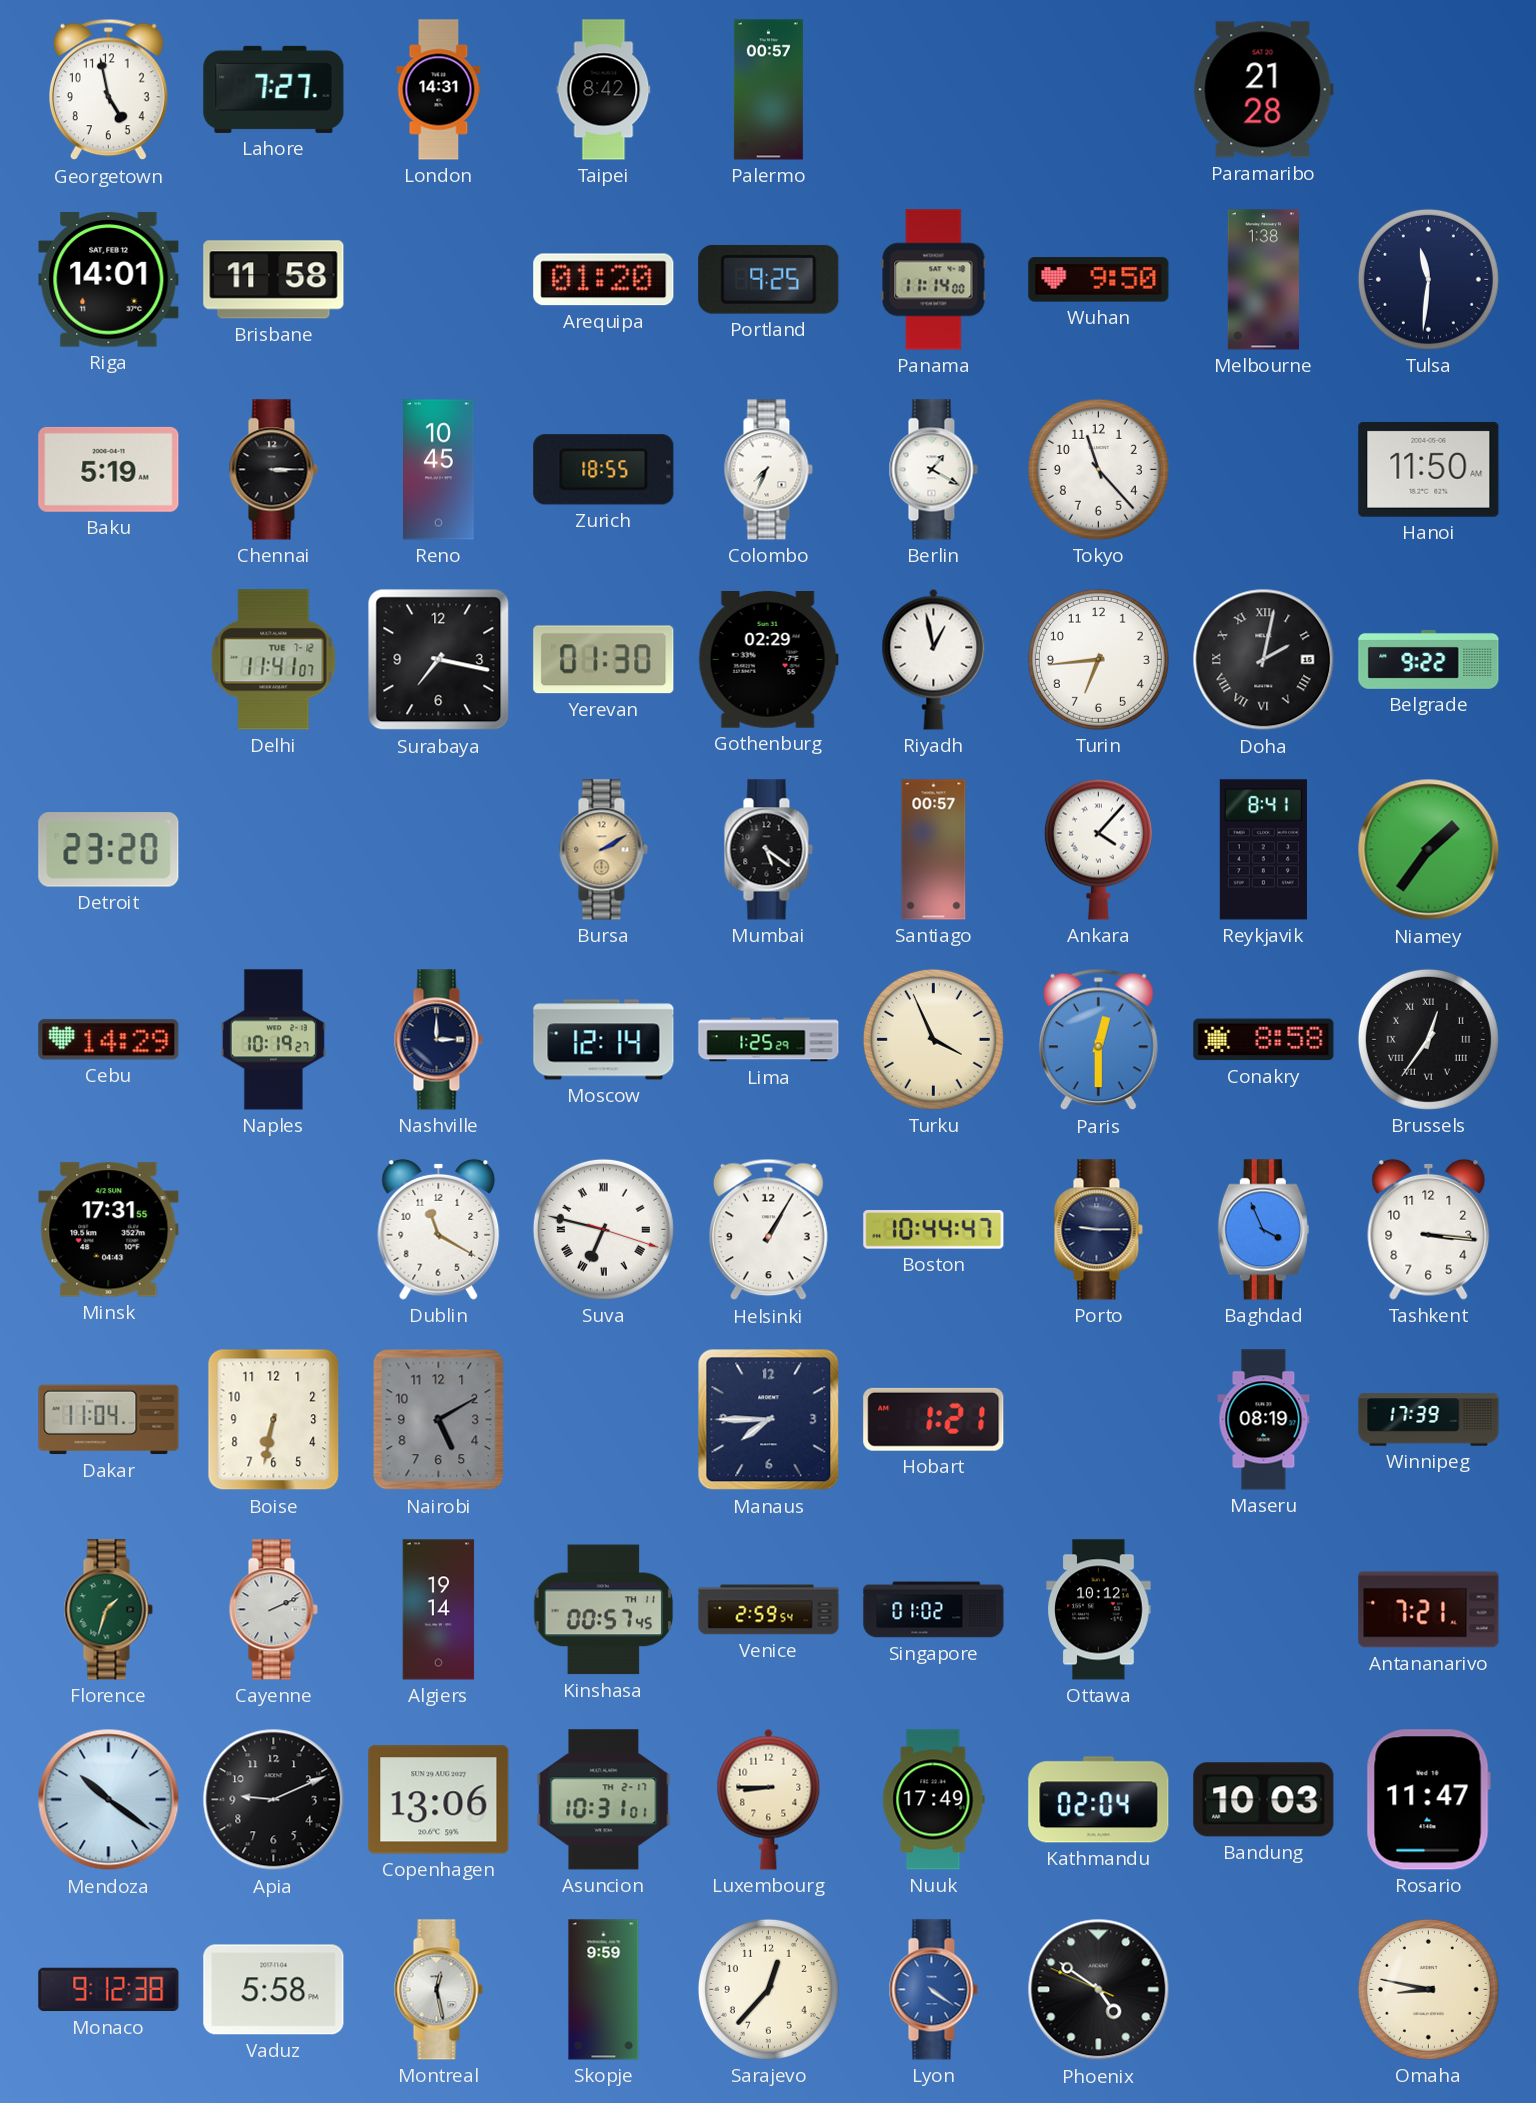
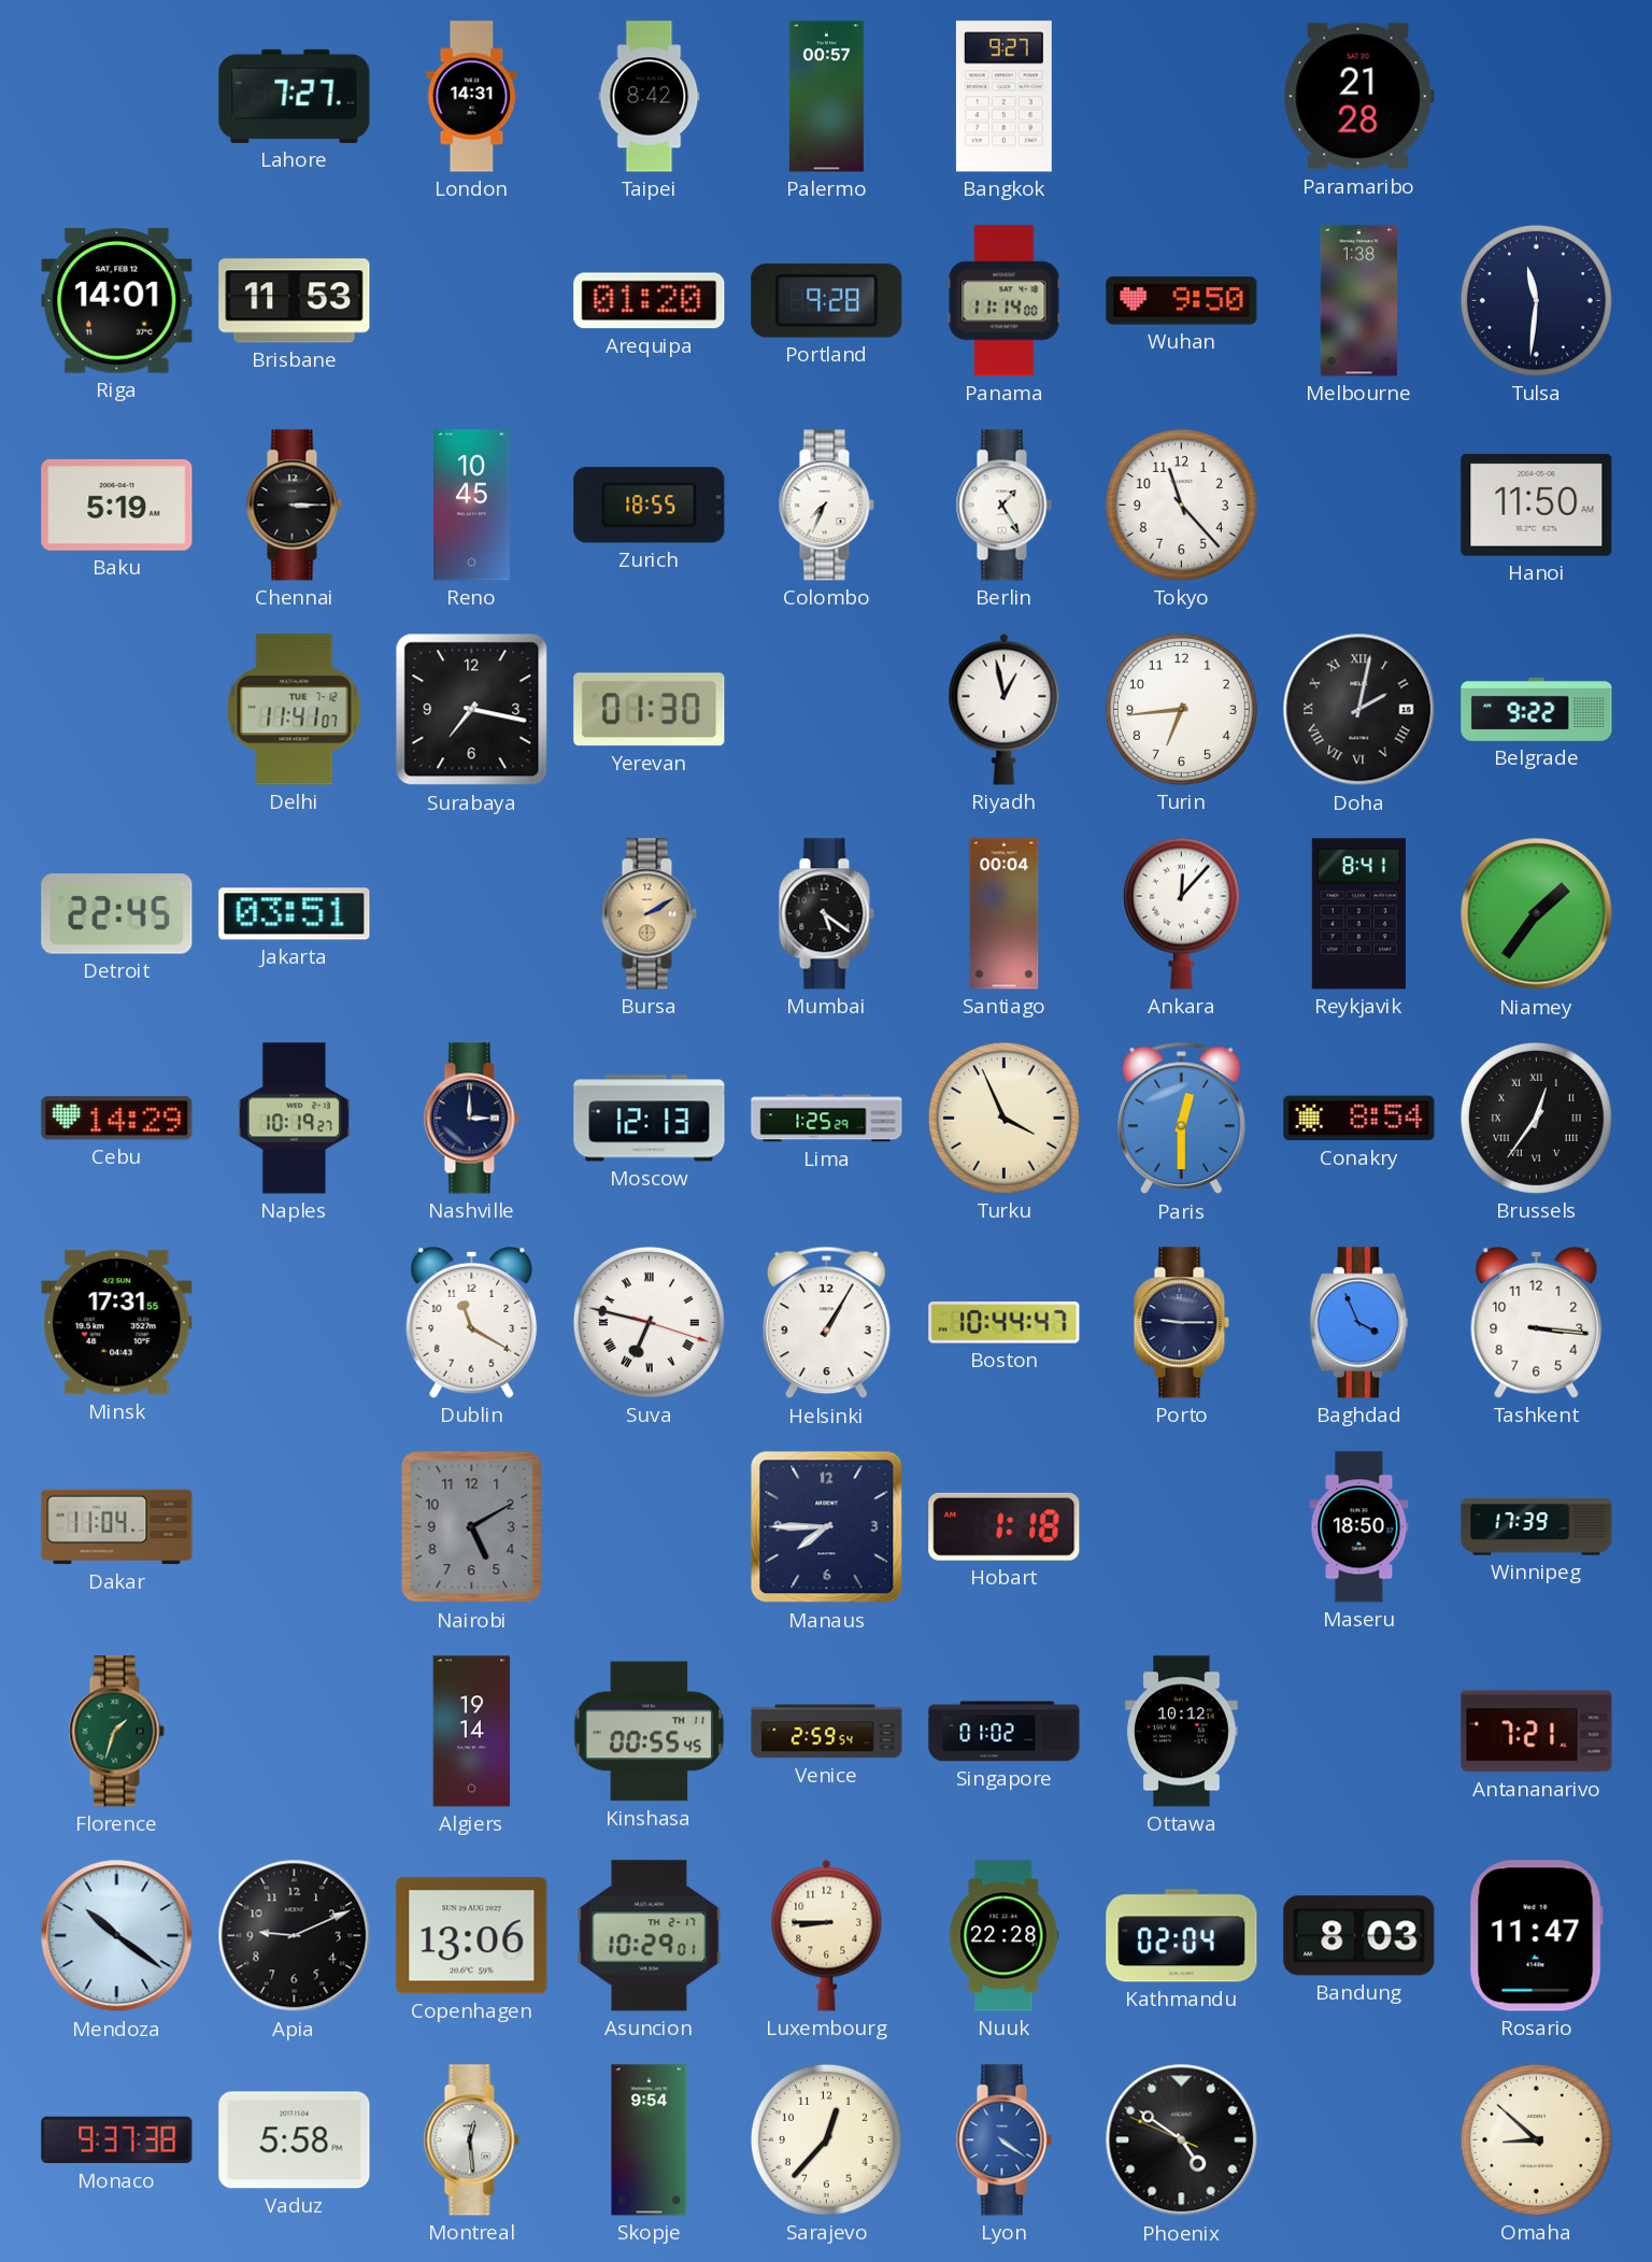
Georgetown: 4:58 -> none (109, 90)
Bangkok: none -> 9:27 (1003, 97)
Brisbane: 11:58 -> 11:53 (295, 301)
Portland: 9:25 -> 9:28 (827, 300)
Berlin: 1:20 -> 1:25 (1003, 506)
Gothenburg: 02:29 -> none (768, 660)
Detroit: 23:20 -> 22:45 (117, 914)
Jakarta: none -> 03:51 (295, 914)
Santiago: 00:57 -> 00:04 (1005, 914)
Ankara: 4:07 -> 12:07 (1181, 913)
Moscow: 12:14 -> 12:13 (650, 1119)
Conakry: 8:58 -> 8:54 (1359, 1119)
Boise: 6:32 -> none (274, 1420)
Hobart: 1:21 -> 1:18 (1005, 1526)
Maseru: 08:19 -> 18:50 (1359, 1527)
Cayenne: 2:11 -> none (273, 1610)
Kinshasa: 00:57 -> 00:55 (650, 1732)
Asuncion: 10:31 -> 10:29 (650, 1936)
Nuuk: 17:49 -> 22:28 (1005, 1936)
Bandung: 10:03 -> 8:03 (1359, 1936)
Monaco: 9:12 -> 9:37 (117, 2140)
Montreal: 12:28 -> 12:29 (471, 2140)
Skopje: 9:59 -> 9:54 (650, 2140)
Omaha: 8:47 -> 8:52 (1536, 2139)
